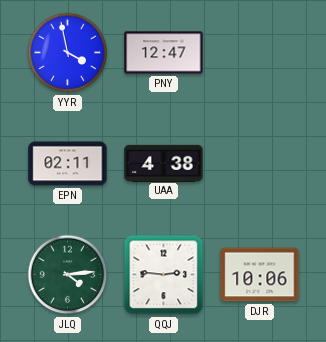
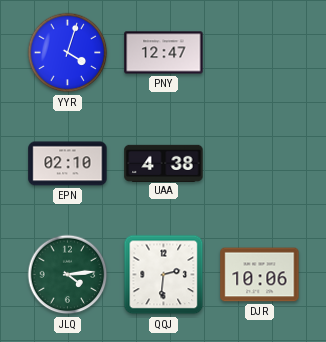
YYR: 3:58 -> 4:03 (68, 53)
EPN: 02:11 -> 02:10 (68, 164)
QQJ: 2:46 -> 2:31 (164, 275)
